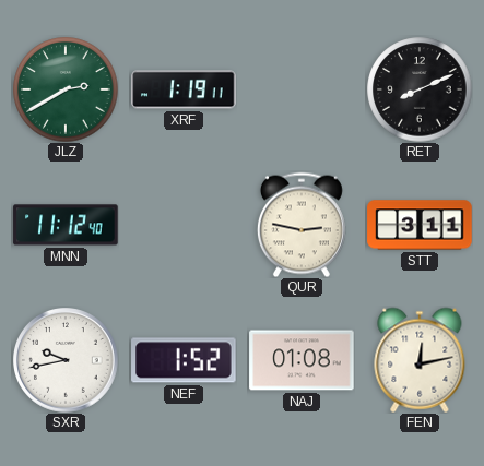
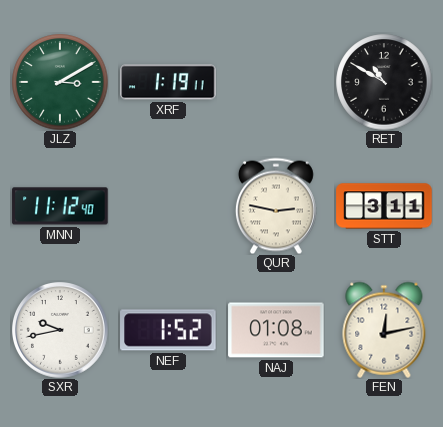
JLZ: 2:40 -> 3:10 (60, 82)
RET: 8:11 -> 10:50 (384, 82)
